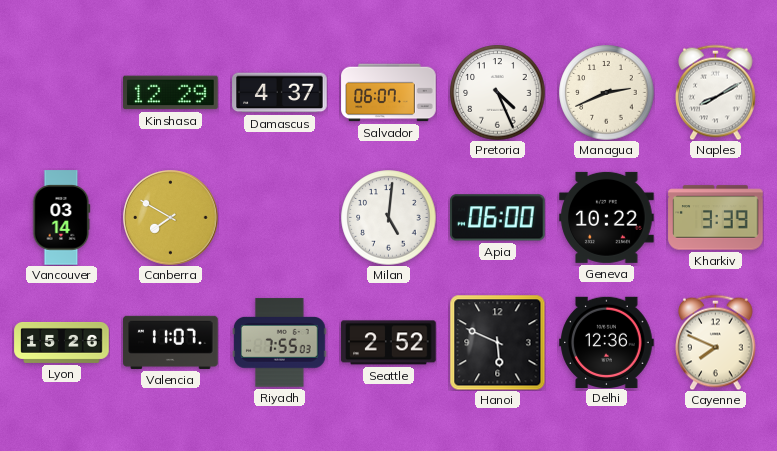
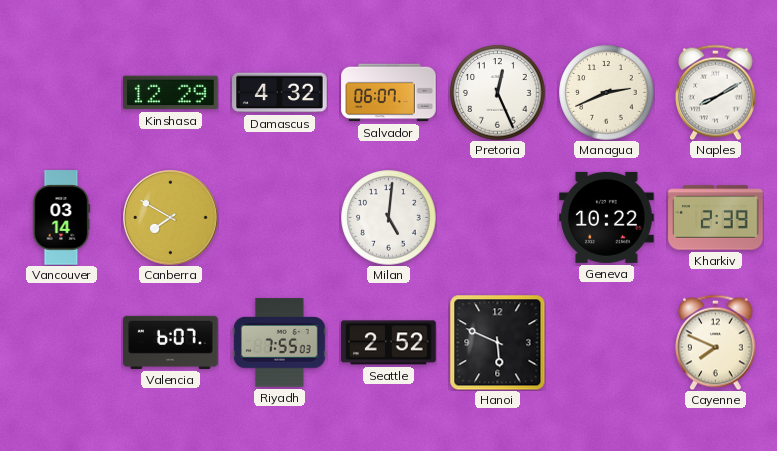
Damascus: 4:37 -> 4:32 (280, 93)
Pretoria: 4:26 -> 12:26 (497, 92)
Apia: 06:00 -> none (498, 218)
Kharkiv: 3:39 -> 2:39 (716, 218)
Lyon: 15:26 -> none (62, 342)
Valencia: 11:07 -> 6:07 (171, 342)
Delhi: 12:36 -> none (607, 342)
